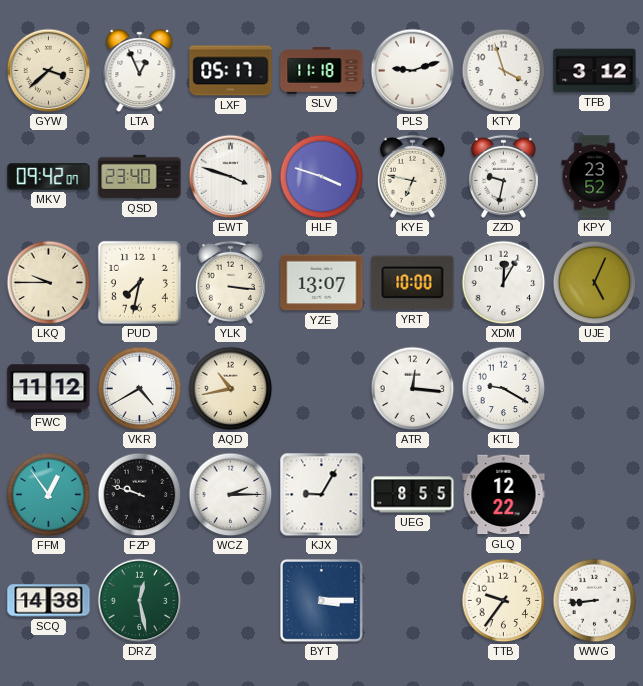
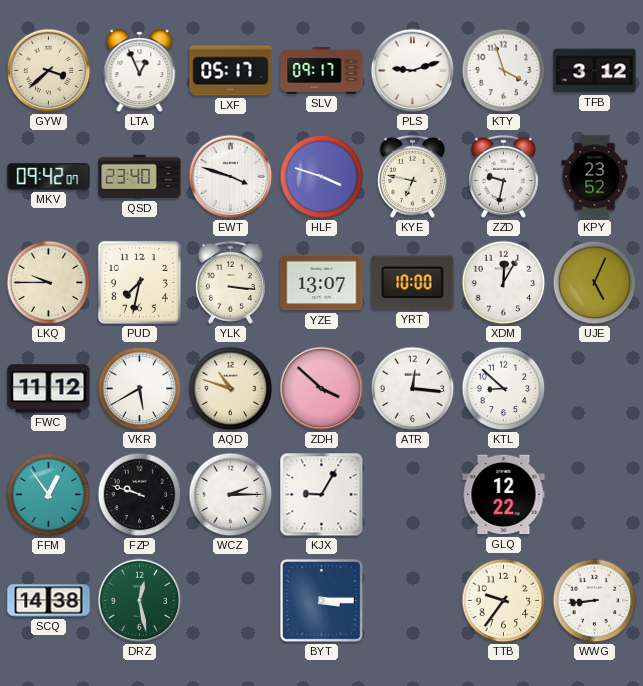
SLV: 11:18 -> 09:17 (322, 70)
VKR: 4:40 -> 5:40 (140, 389)
AQD: 10:43 -> 10:48 (231, 389)
ZDH: none -> 3:52 (322, 389)
KTL: 9:20 -> 8:52 (504, 389)
UEG: 8:55 -> none (413, 495)
